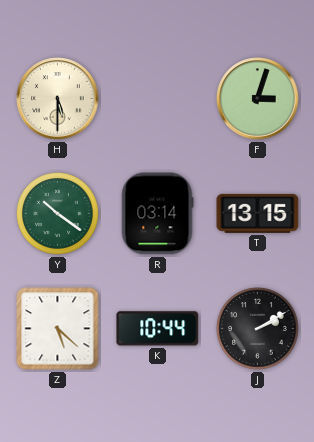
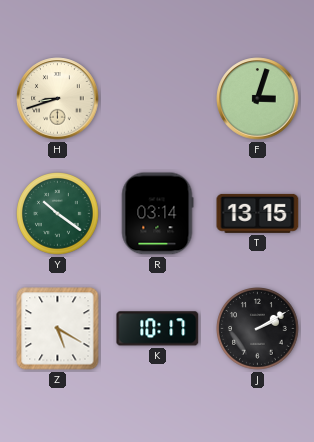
H: 5:30 -> 8:42 (58, 99)
Z: 5:22 -> 5:20 (58, 329)
K: 10:44 -> 10:17 (158, 329)
